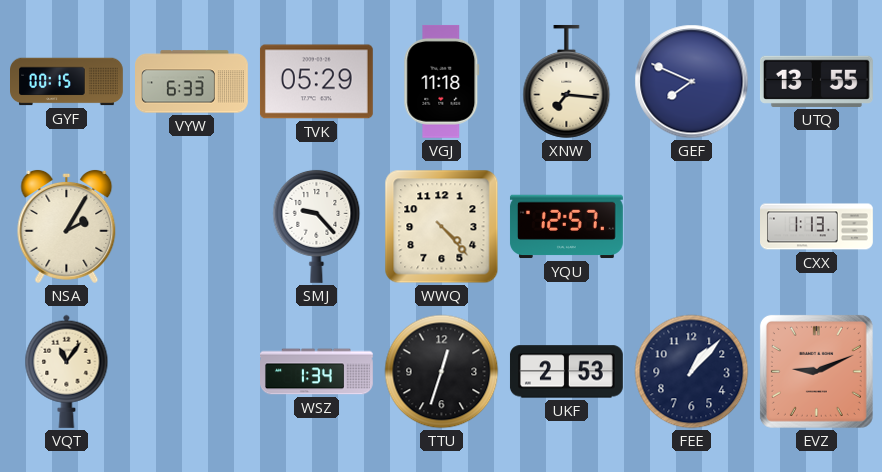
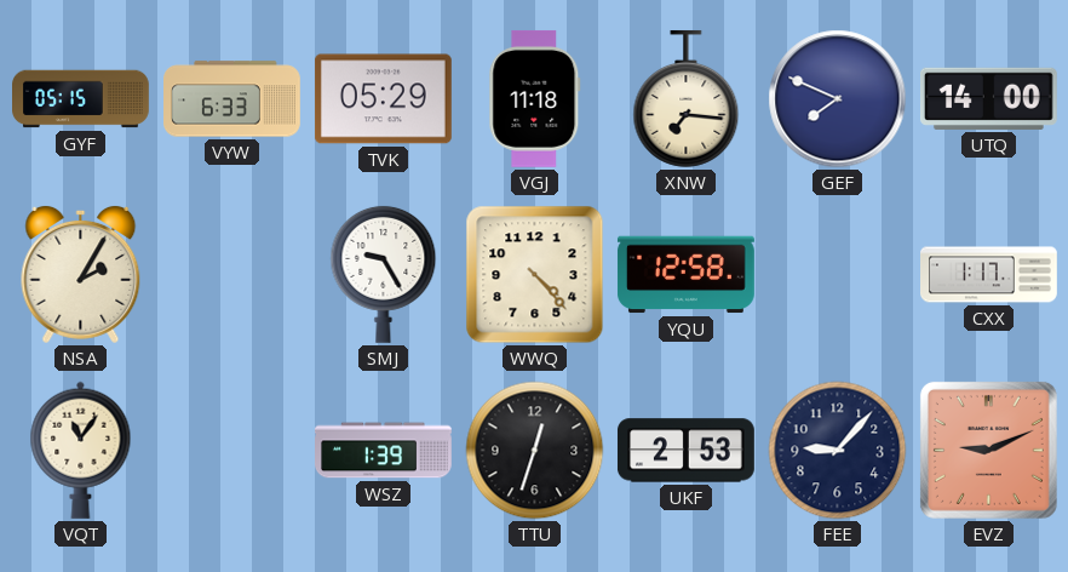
GYF: 00:15 -> 05:15 (81, 99)
UTQ: 13:55 -> 14:00 (988, 98)
SMJ: 9:23 -> 9:25 (384, 274)
YQU: 12:57 -> 12:58 (685, 275)
CXX: 1:13 -> 1:17 (989, 275)
WSZ: 1:34 -> 1:39 (384, 451)
FEE: 1:07 -> 9:07 (838, 451)
